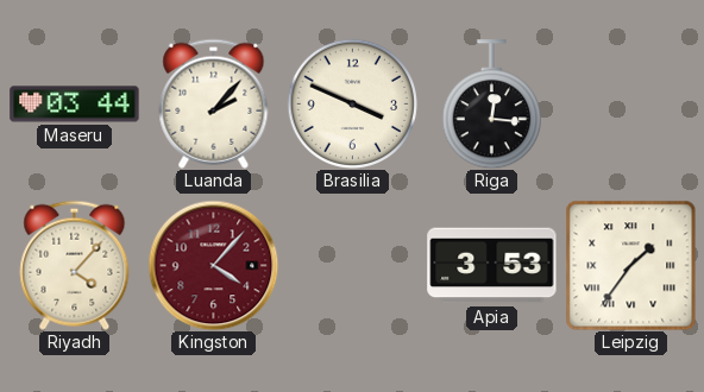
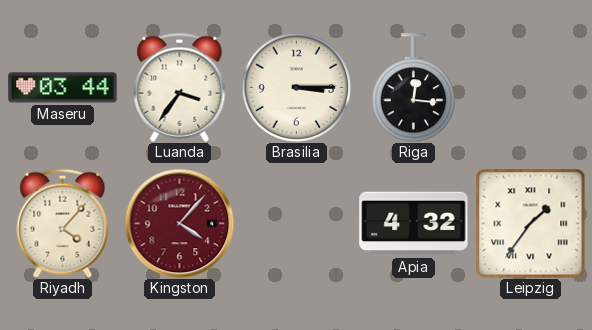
Luanda: 2:07 -> 3:36 (180, 87)
Brasilia: 3:49 -> 3:15 (296, 87)
Apia: 3:53 -> 4:32 (414, 224)
